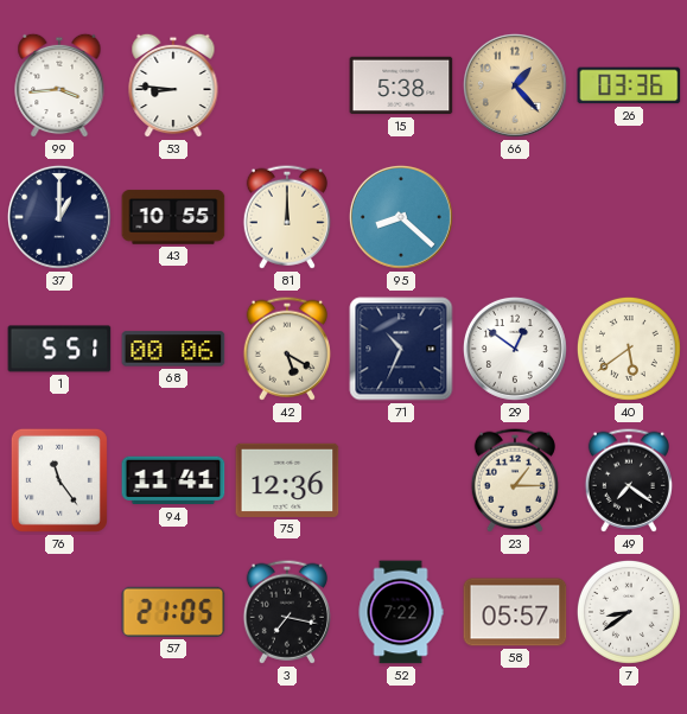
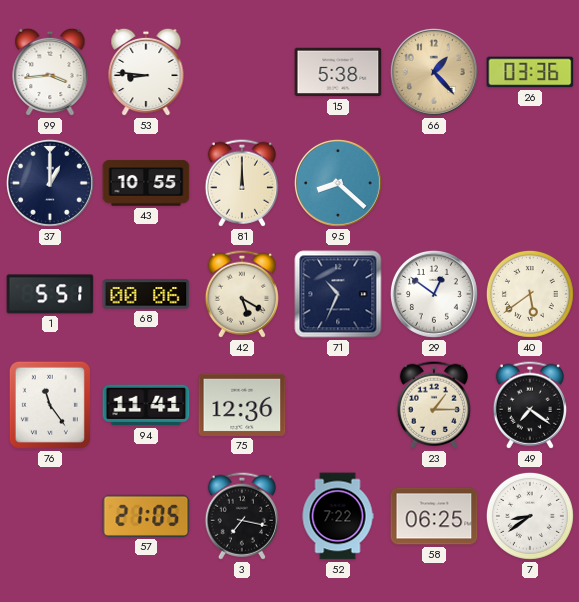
58: 05:57 -> 06:25 (434, 516)
